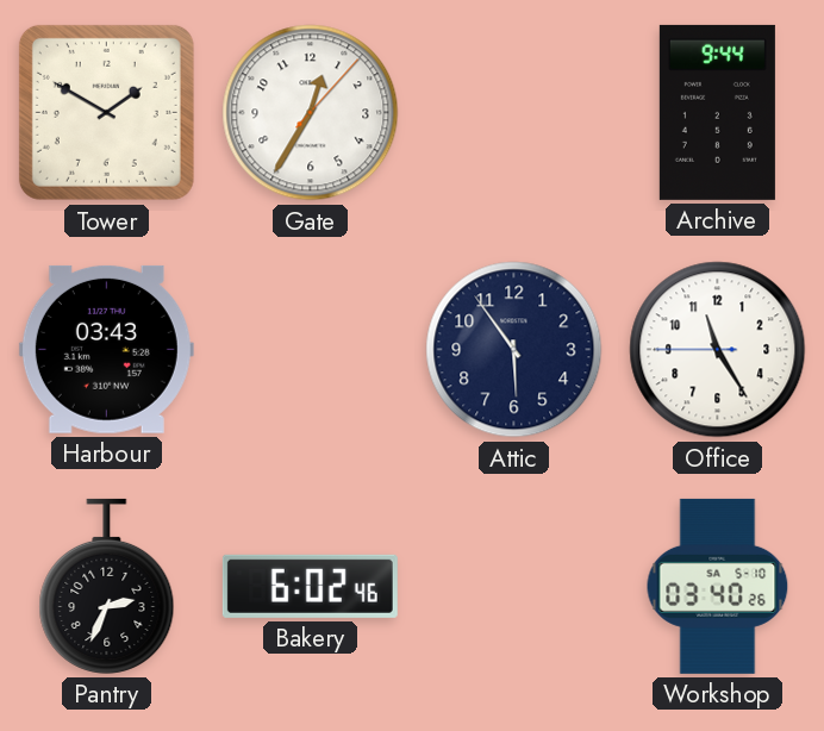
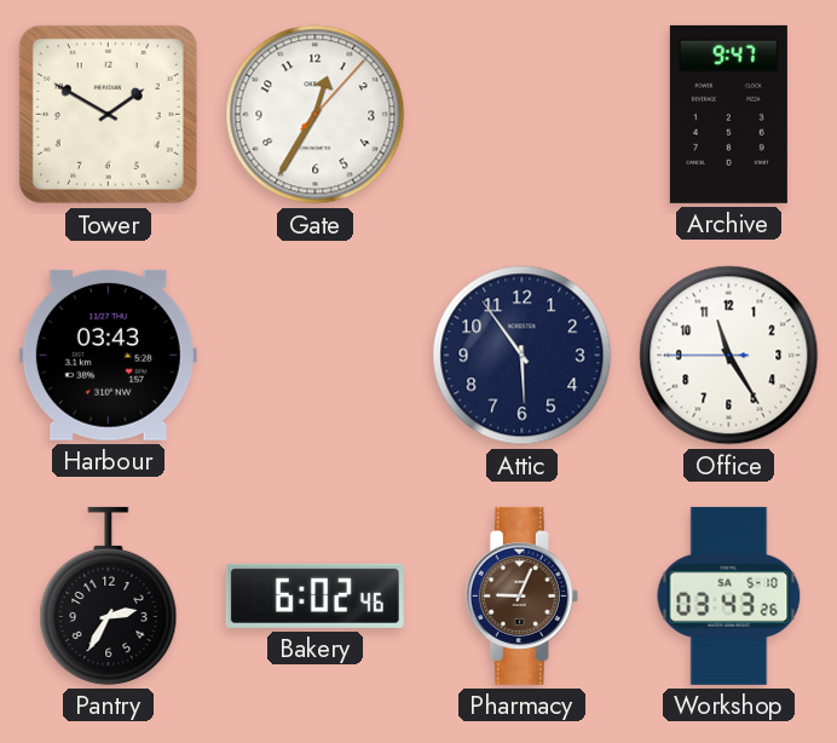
Archive: 9:44 -> 9:47 (728, 114)
Pantry: 2:34 -> 2:35 (109, 595)
Pharmacy: none -> 9:04 (521, 595)
Workshop: 03:40 -> 03:43 (729, 595)
